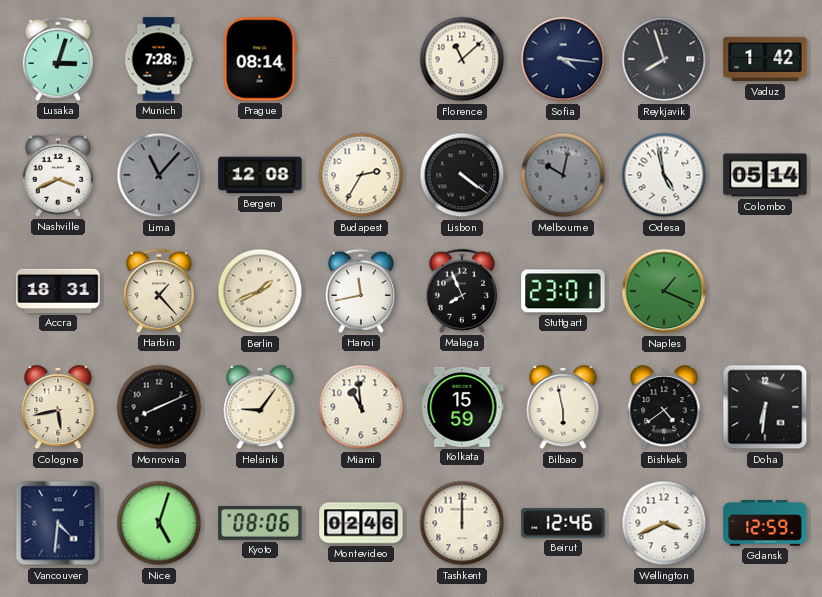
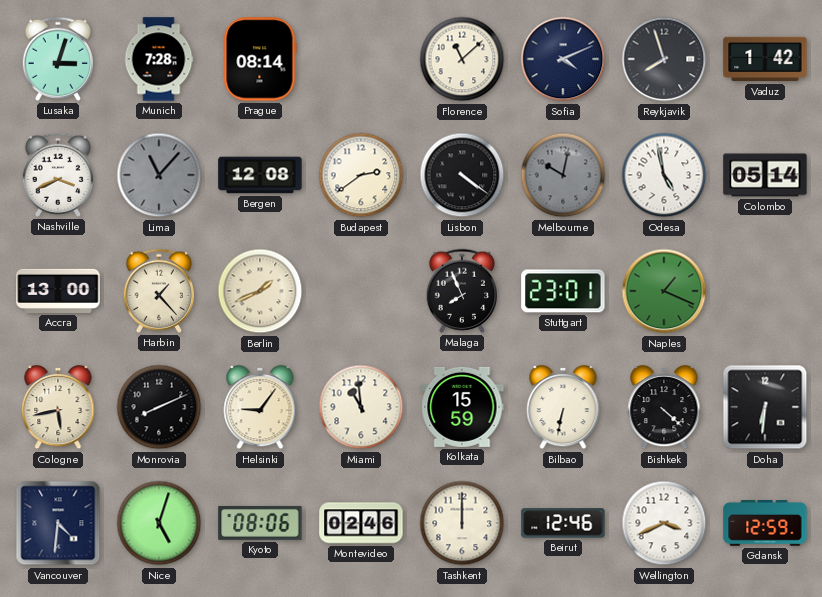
Sofia: 4:16 -> 4:11 (563, 59)
Budapest: 2:35 -> 2:39 (361, 175)
Accra: 18:31 -> 13:00 (58, 291)
Hanoi: 11:43 -> none (360, 291)
Bilbao: 5:58 -> 6:32 (563, 407)
Bishkek: 4:39 -> 4:22 (664, 407)
